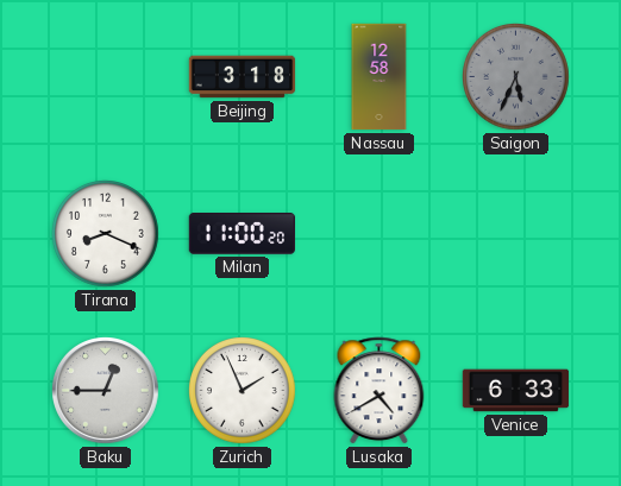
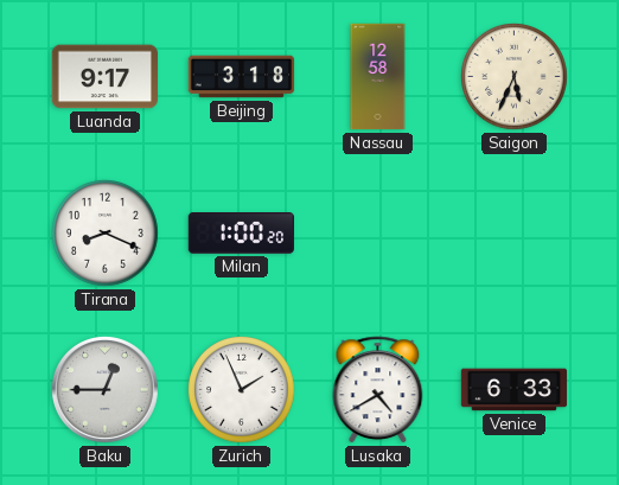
Luanda: none -> 9:17 (106, 77)
Saigon dial: grey -> cream (515, 77)
Milan: 11:00 -> 1:00 (242, 234)
